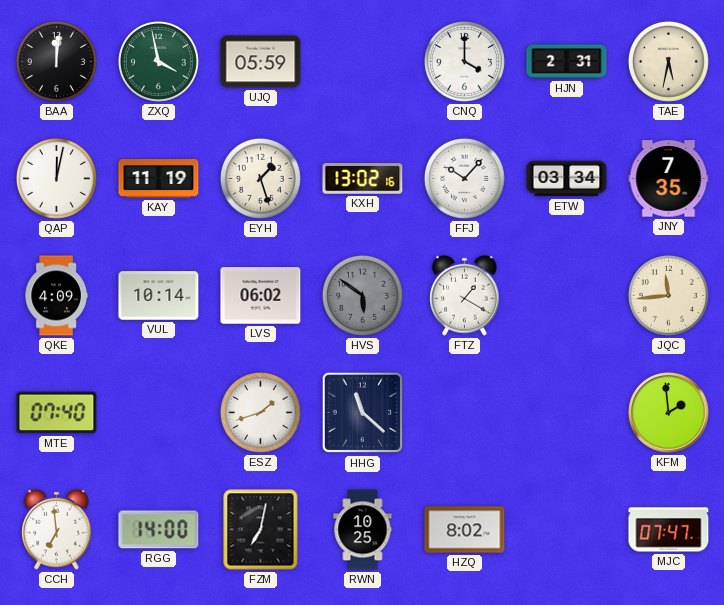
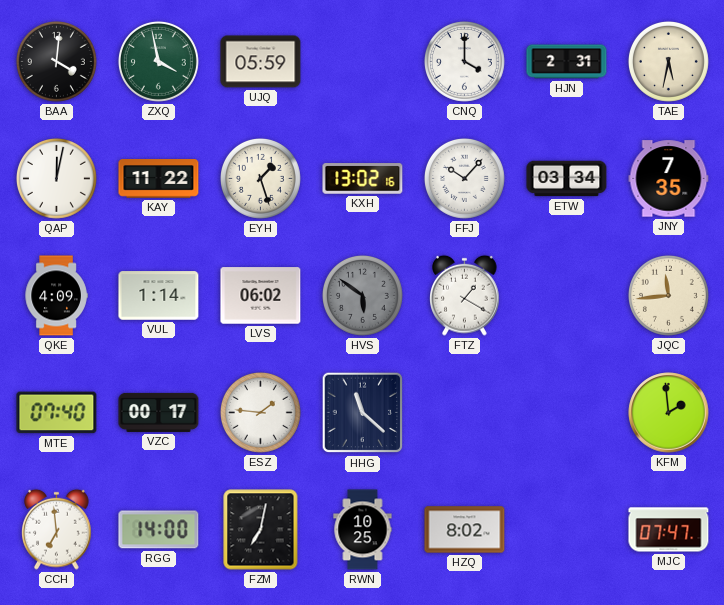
BAA: 12:01 -> 4:01 (56, 61)
KAY: 11:19 -> 11:22 (159, 179)
VUL: 10:14 -> 1:14 (159, 296)
VZC: none -> 00:17 (159, 412)
ESZ: 1:42 -> 1:46 (260, 412)
